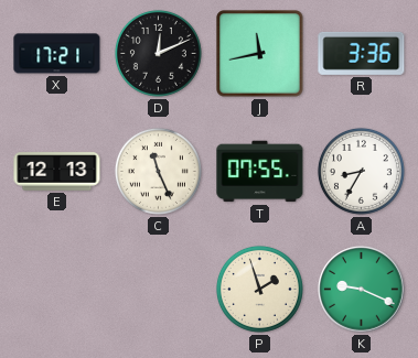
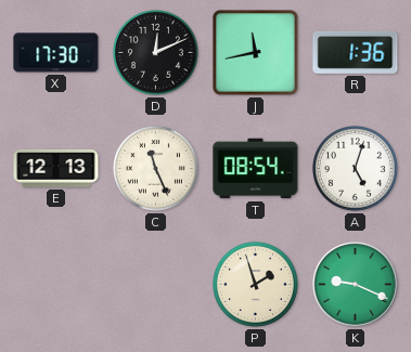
X: 17:21 -> 17:30 (56, 53)
R: 3:36 -> 1:36 (356, 52)
T: 07:55 -> 08:54 (256, 169)
A: 8:35 -> 5:03 (355, 168)
